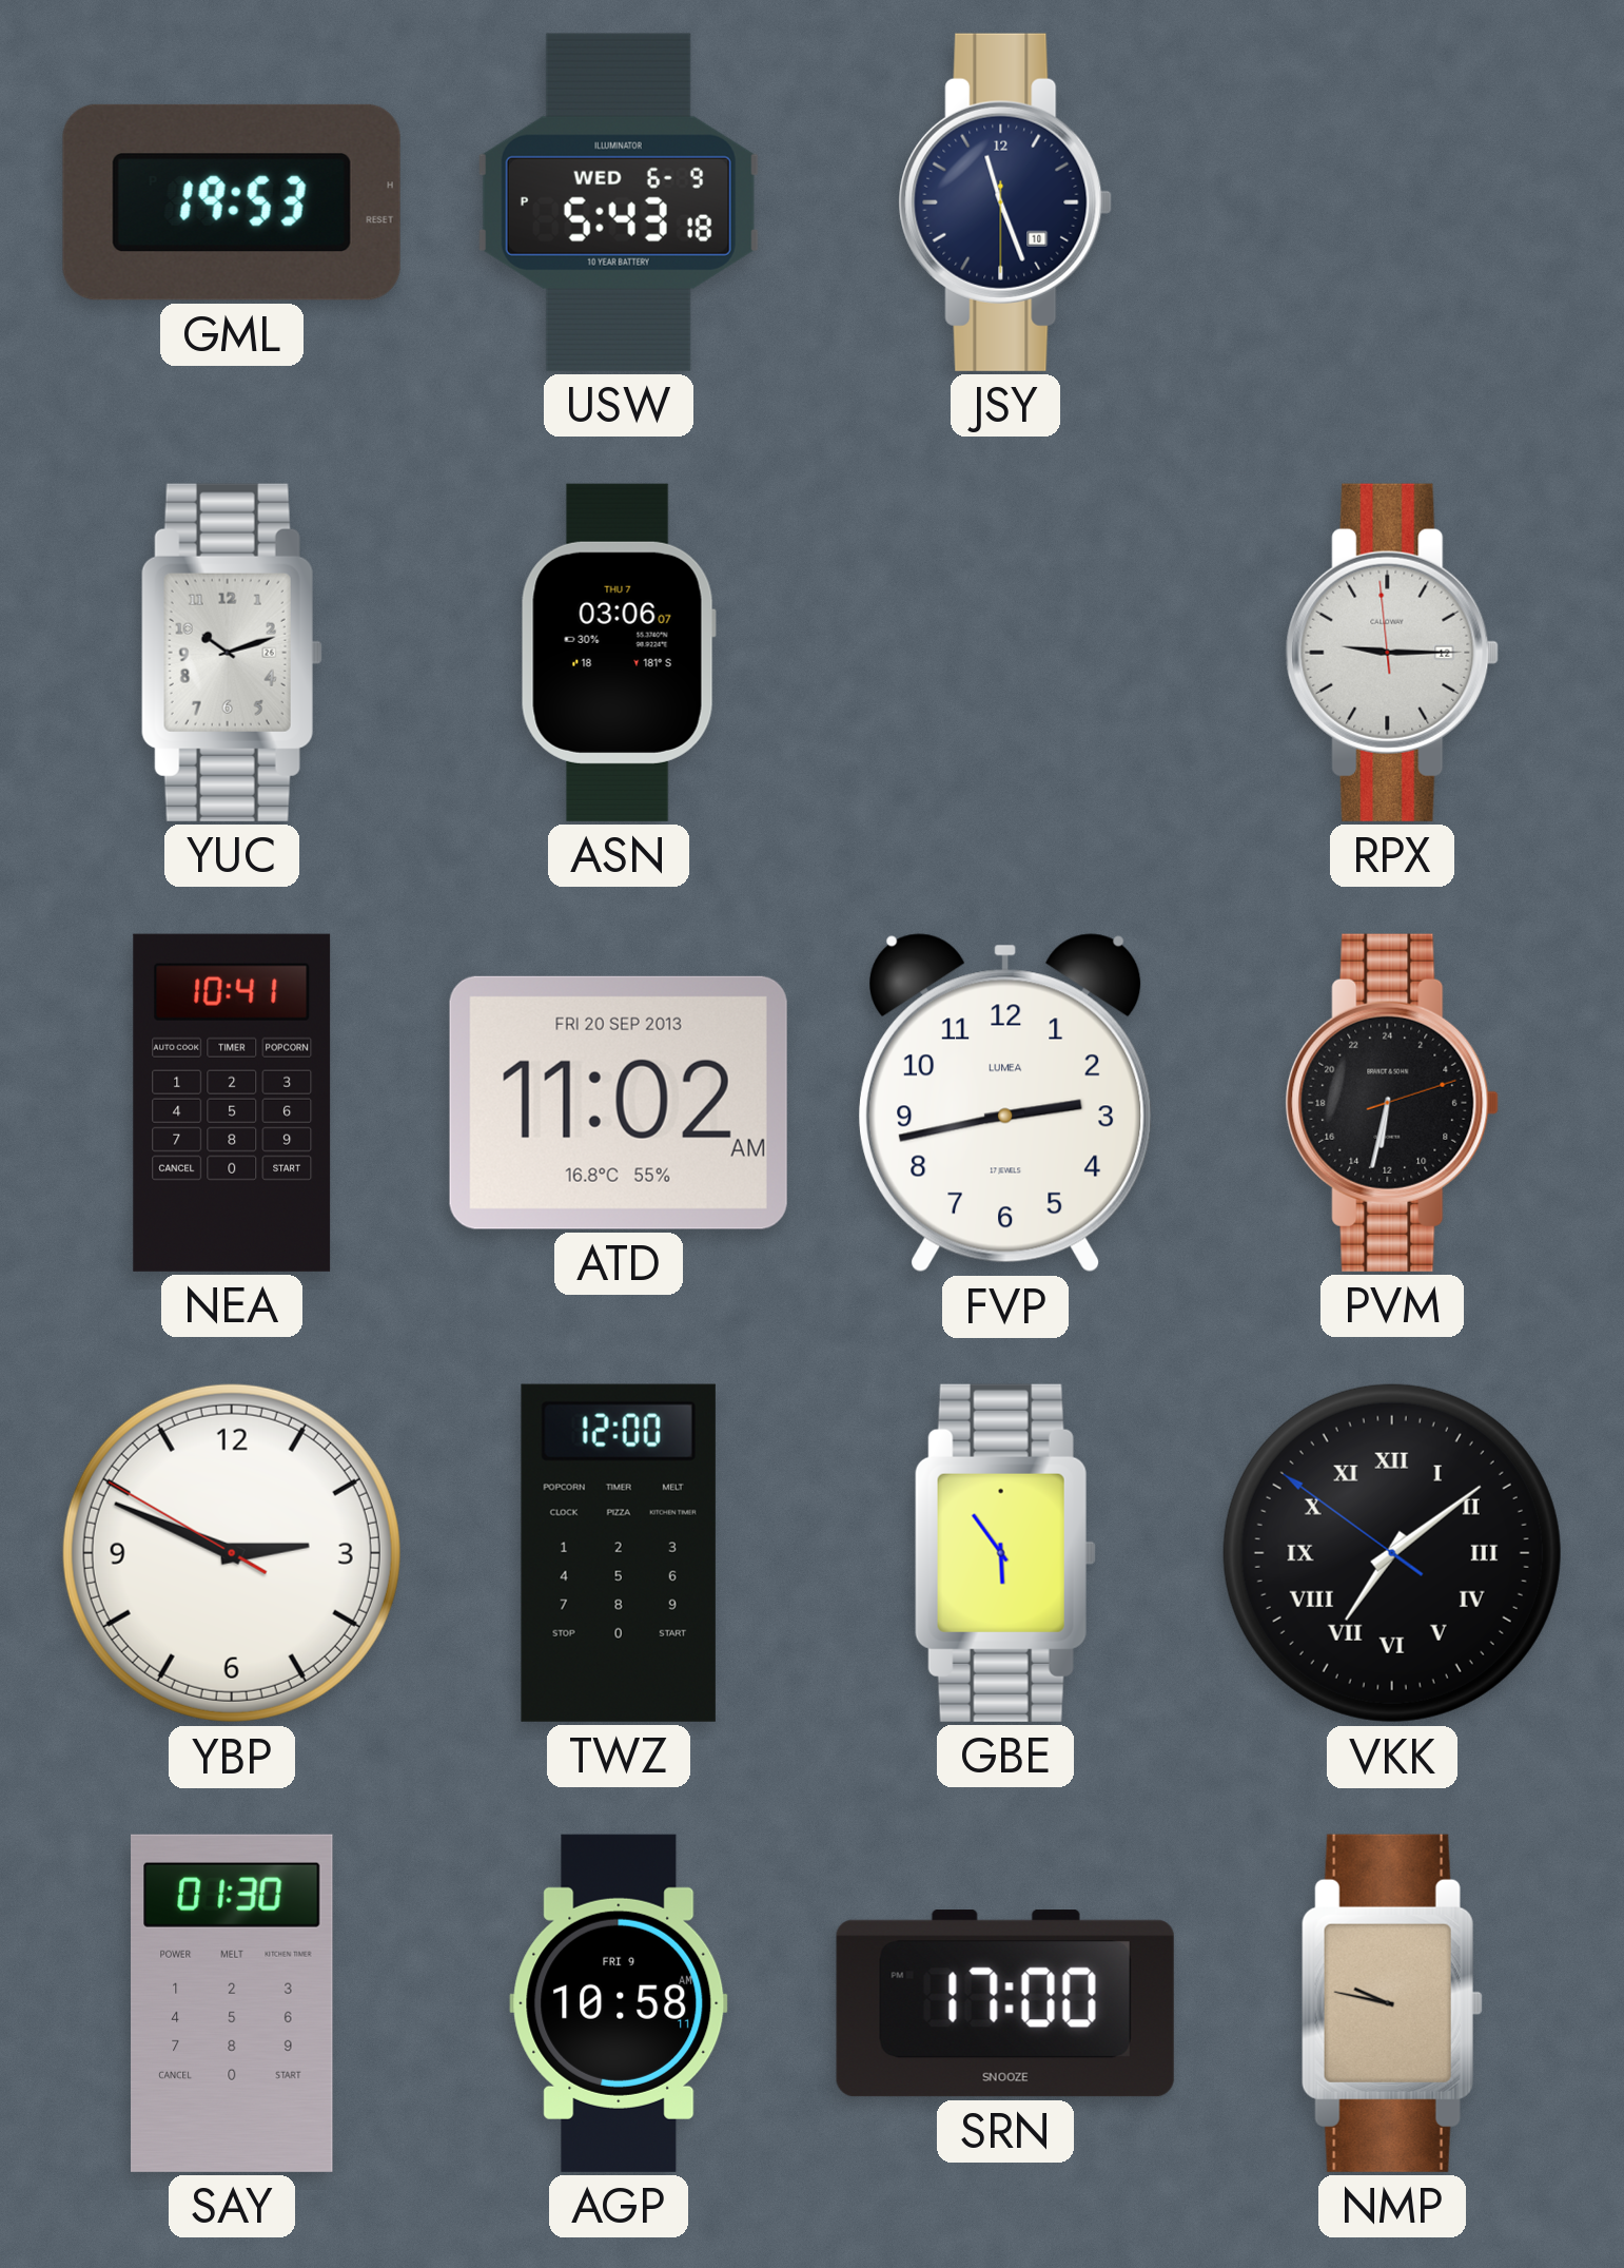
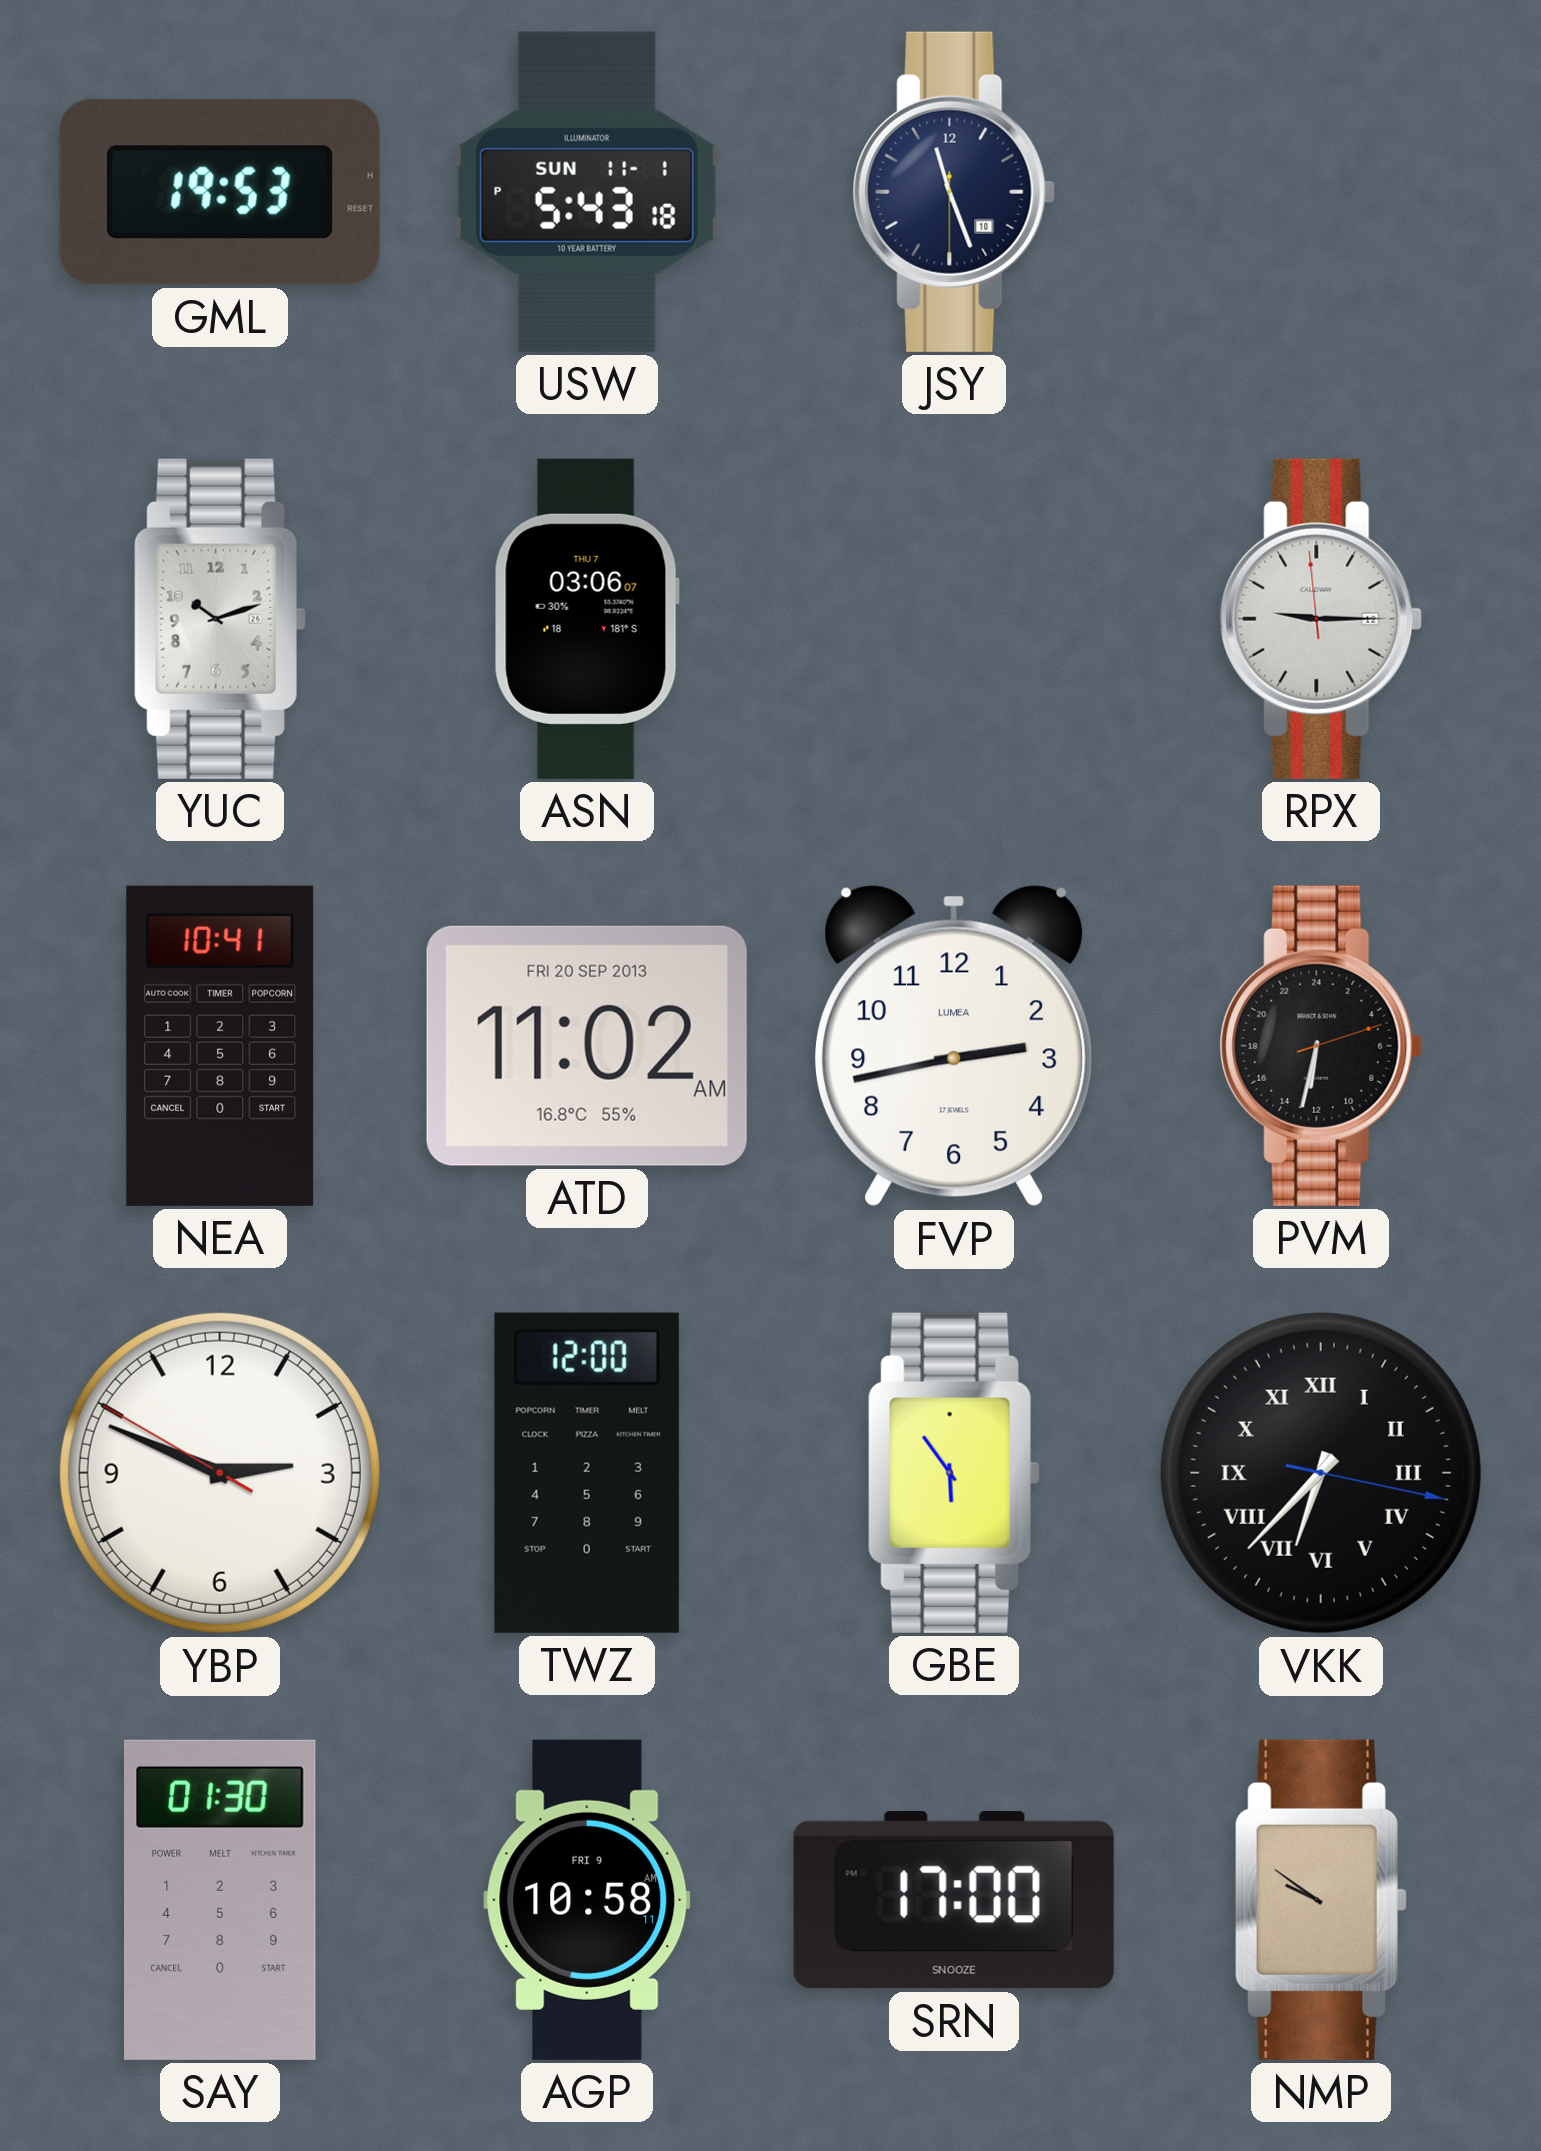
USW date: WED 6-9 -> SUN 11-1 (587, 192)
VKK: 7:08 -> 6:37 (1321, 1473)
NMP: 9:47 -> 9:51 (1321, 1900)
